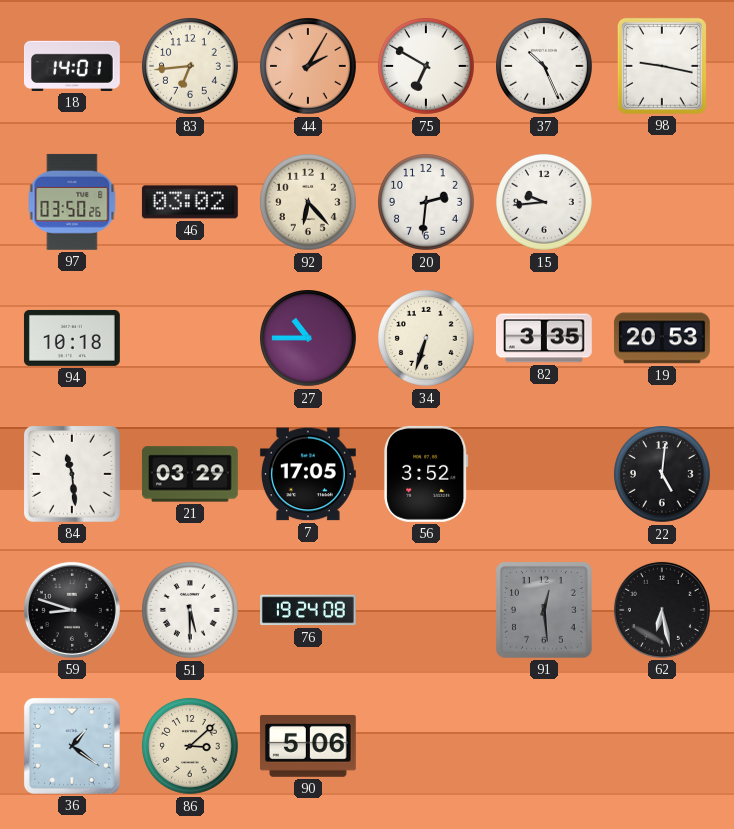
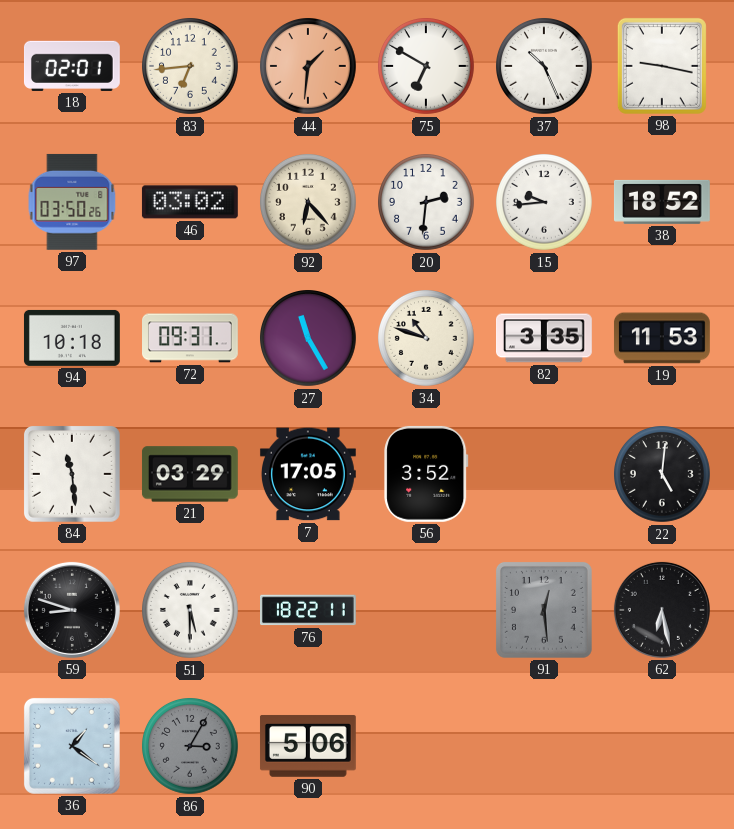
18: 14:01 -> 02:01 (72, 66)
44: 2:05 -> 1:31 (309, 67)
38: none -> 18:52 (662, 202)
72: none -> 09:31 (191, 338)
27: 10:45 -> 11:25 (309, 339)
34: 6:33 -> 10:48 (427, 339)
19: 20:53 -> 11:53 (662, 338)
76: 19:24 -> 18:22 (309, 610)
86: 3:08 -> 3:05 (191, 747)
86 dial: cream -> grey (191, 747)
